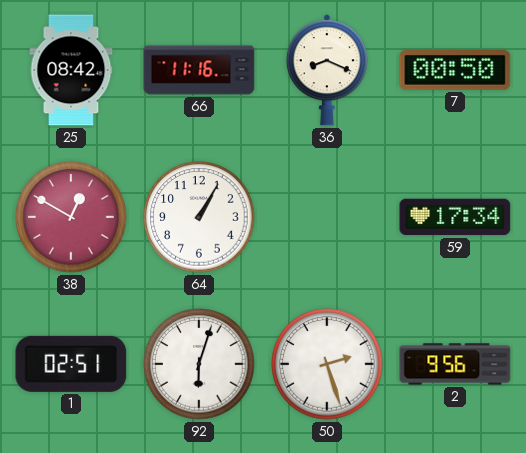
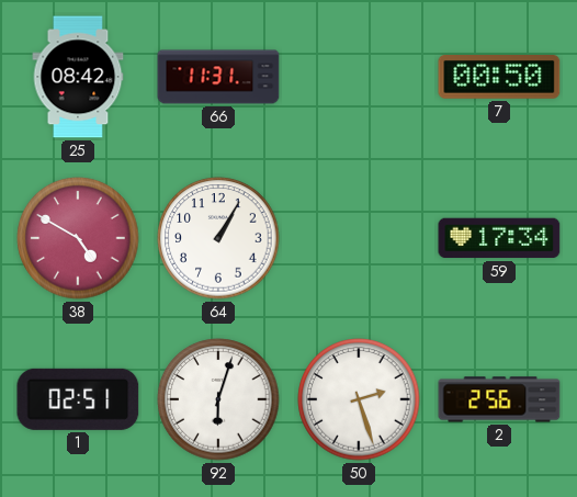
66: 11:16 -> 11:31 (218, 77)
36: 8:19 -> none (327, 70)
38: 12:50 -> 4:50 (78, 238)
2: 9:56 -> 2:56 (499, 399)
